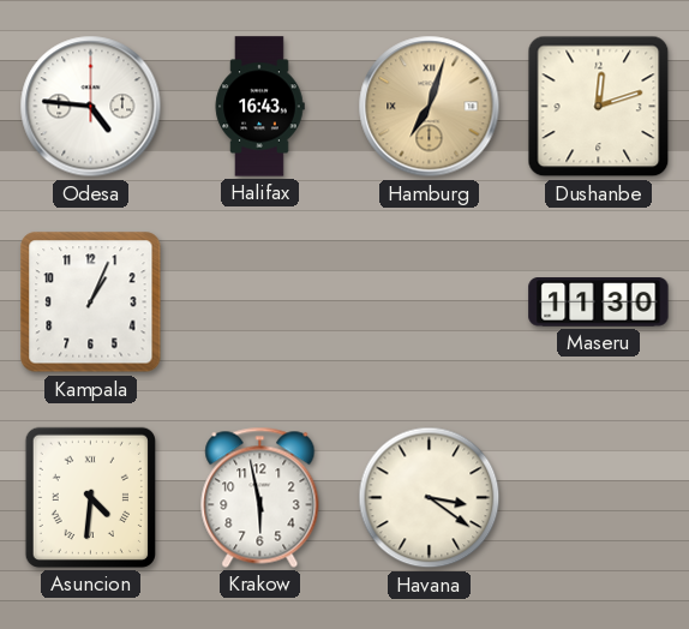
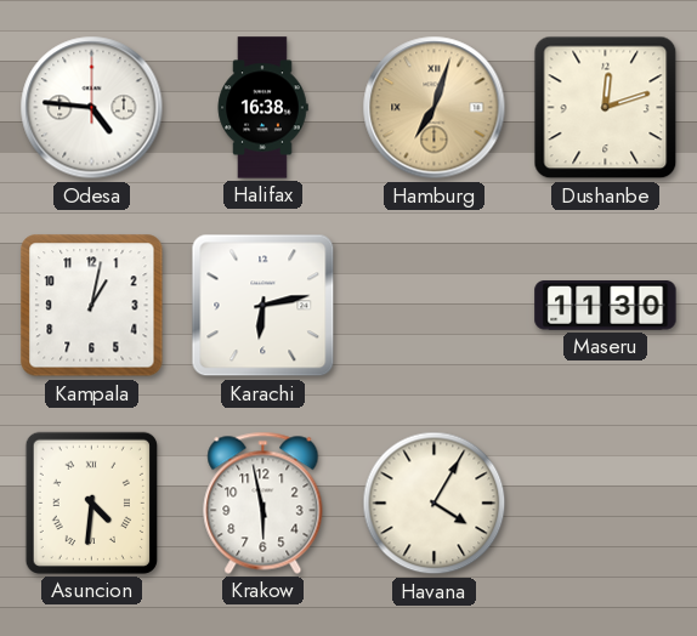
Halifax: 16:43 -> 16:38 (262, 108)
Kampala: 1:04 -> 1:02 (92, 306)
Karachi: none -> 6:13 (263, 306)
Havana: 3:21 -> 4:05 (435, 504)
